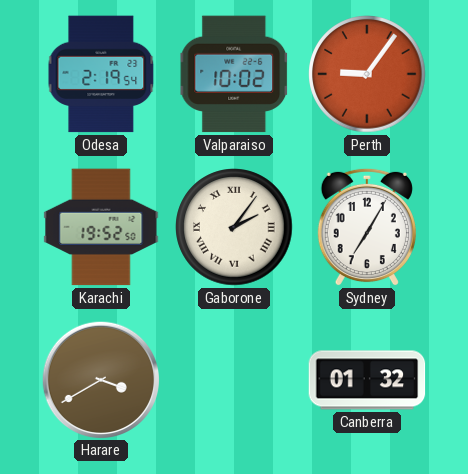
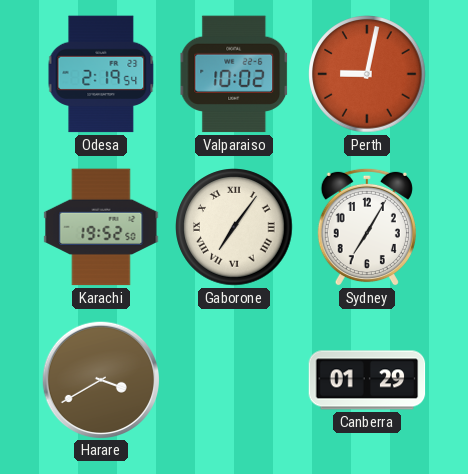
Perth: 9:06 -> 9:02 (367, 74)
Gaborone: 2:06 -> 7:06 (234, 227)
Canberra: 01:32 -> 01:29 (367, 380)
